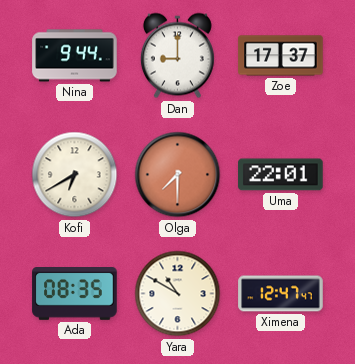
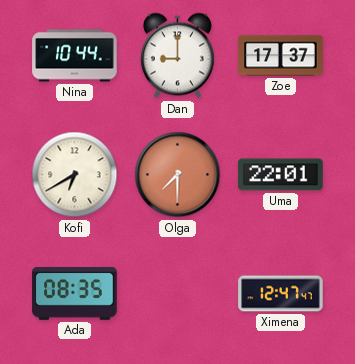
Nina: 9:44 -> 10:44 (75, 56)
Yara: 10:50 -> none (178, 294)
